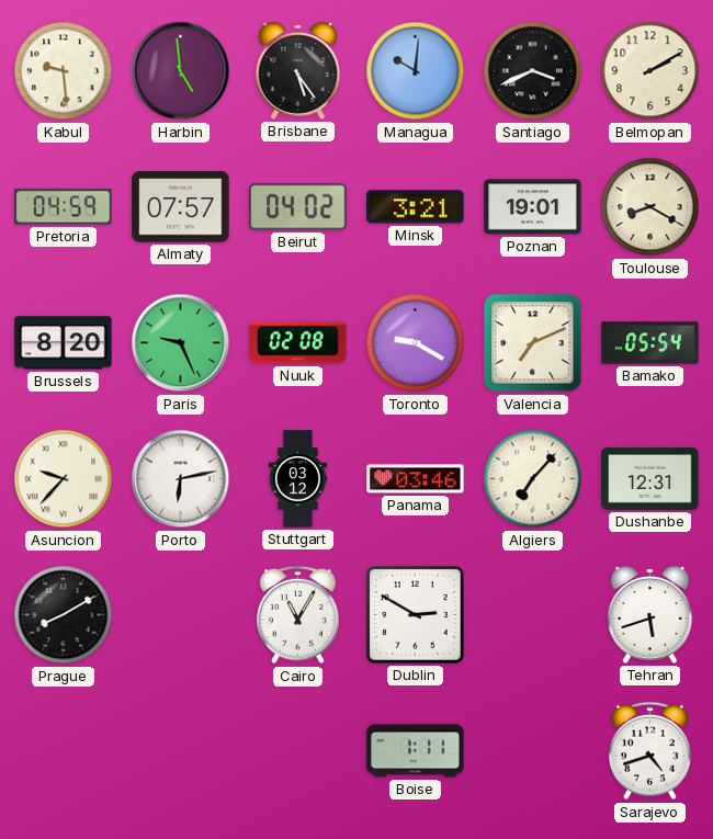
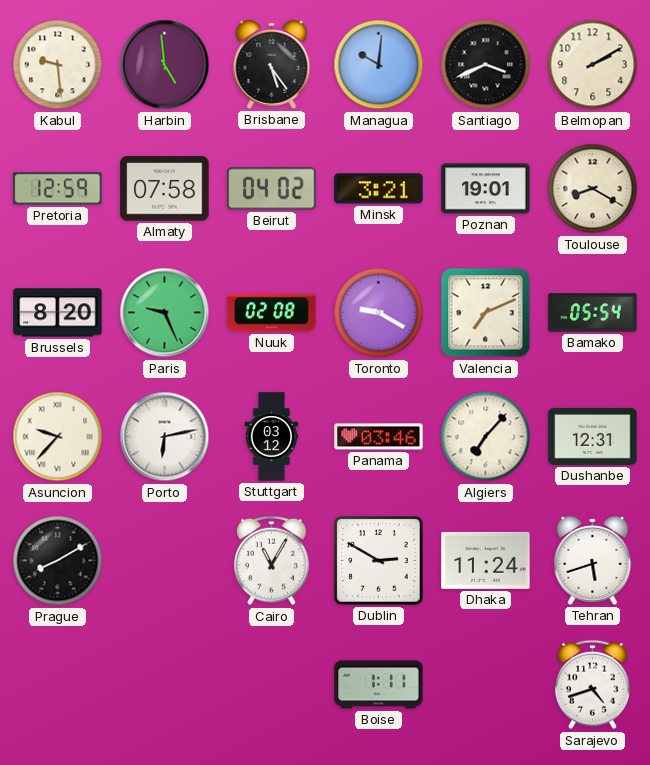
Pretoria: 04:59 -> 12:59 (58, 189)
Almaty: 07:57 -> 07:58 (165, 189)
Dhaka: none -> 11:24 (486, 560)
